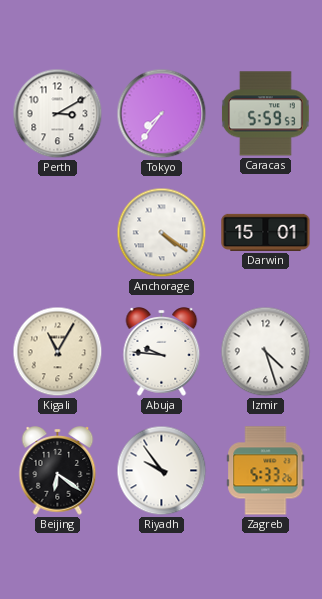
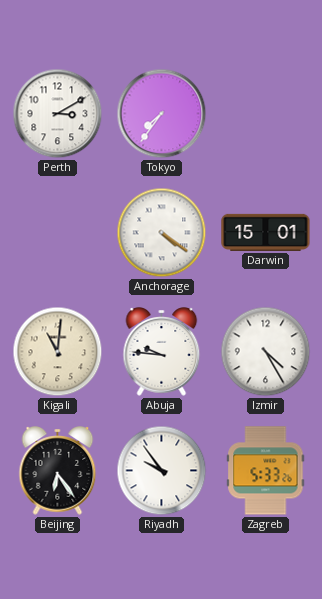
Caracas: 5:59 -> none (265, 114)
Kigali: 11:05 -> 11:01 (58, 352)
Izmir: 4:27 -> 4:25 (266, 352)
Beijing: 6:21 -> 6:24 (58, 471)
